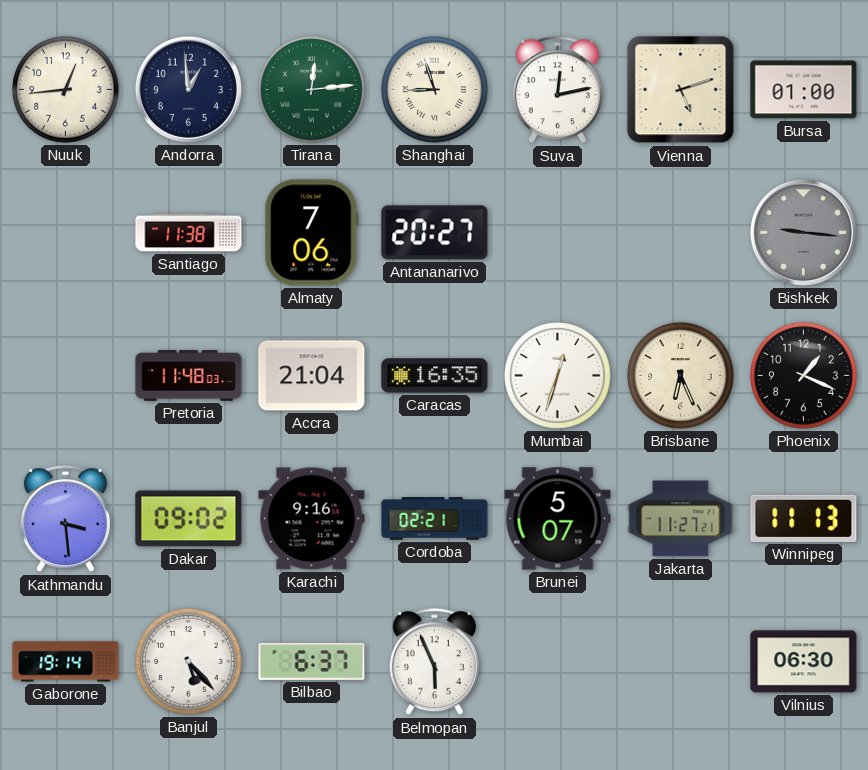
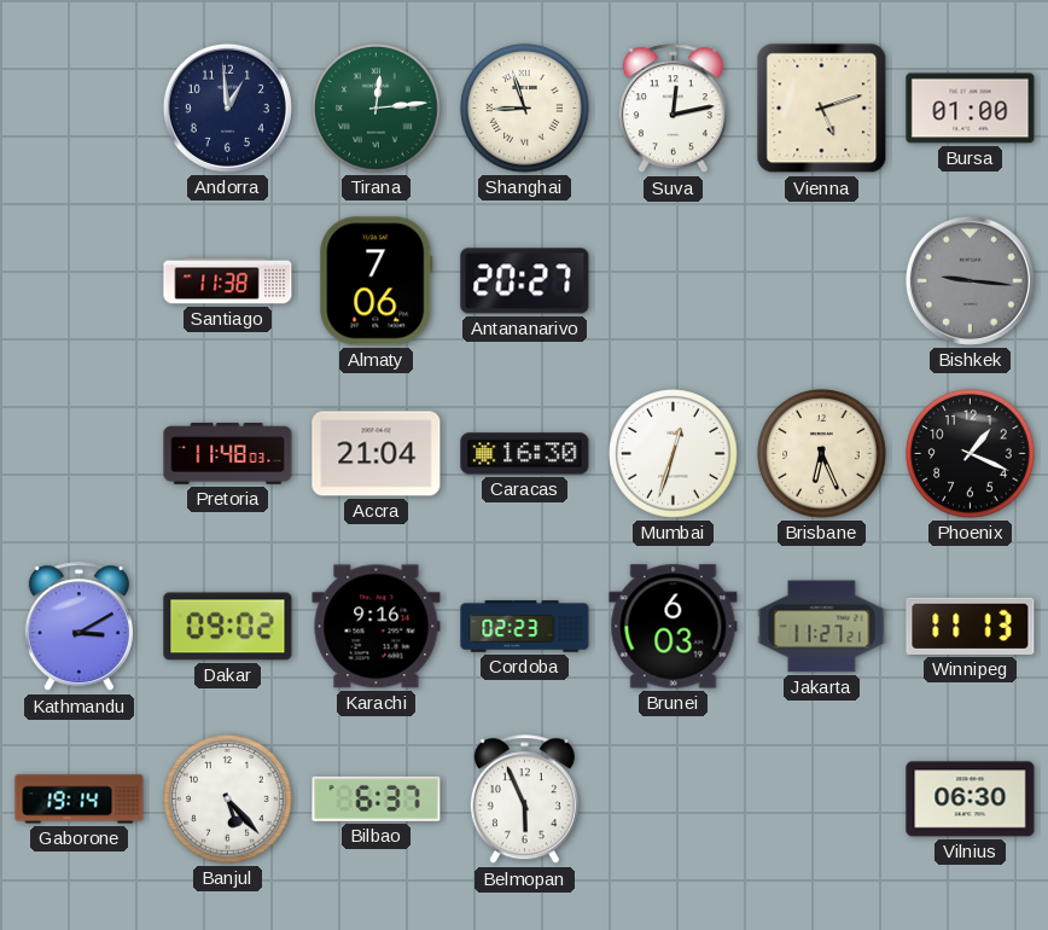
Nuuk: 12:44 -> none (66, 90)
Caracas: 16:35 -> 16:30 (525, 454)
Kathmandu: 3:29 -> 3:10 (78, 627)
Cordoba: 02:21 -> 02:23 (525, 627)
Brunei: 5:07 -> 6:03 (674, 627)
